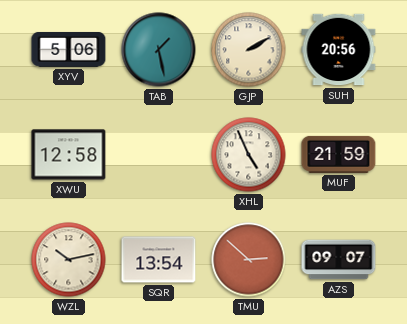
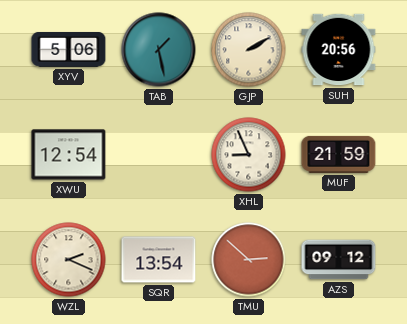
XWU: 12:58 -> 12:54 (69, 155)
XHL: 4:56 -> 8:56 (249, 155)
WZL: 10:13 -> 2:19 (69, 260)
AZS: 09:07 -> 09:12 (339, 260)
